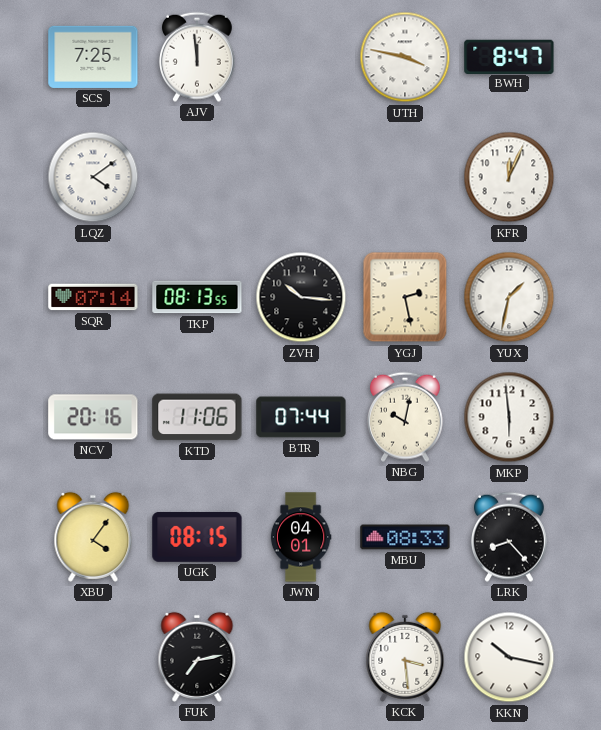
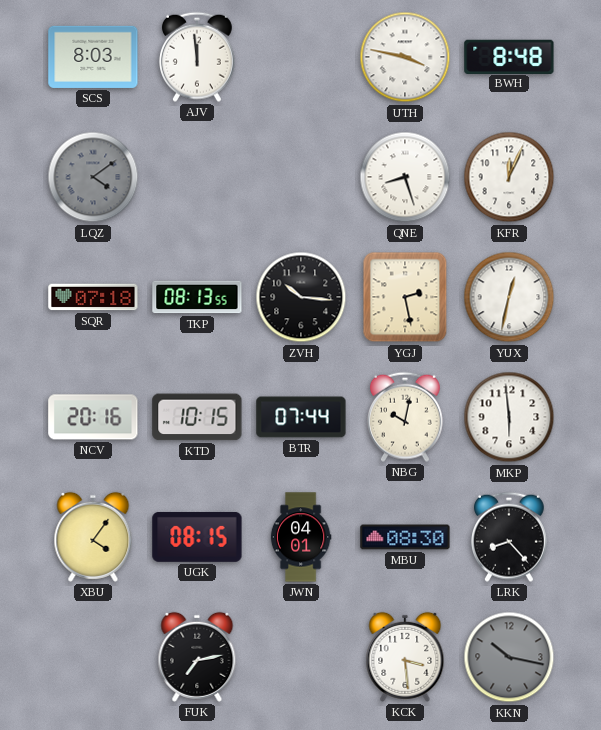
SCS: 7:25 -> 8:03 (93, 57)
BWH: 8:47 -> 8:48 (509, 56)
LQZ dial: white -> grey (93, 177)
QNE: none -> 8:27 (405, 177)
SQR: 07:14 -> 07:18 (93, 297)
YUX: 1:32 -> 12:32 (509, 297)
KTD: 11:06 -> 10:15 (197, 417)
MBU: 08:33 -> 08:30 (405, 537)
KKN dial: white -> grey (509, 657)
